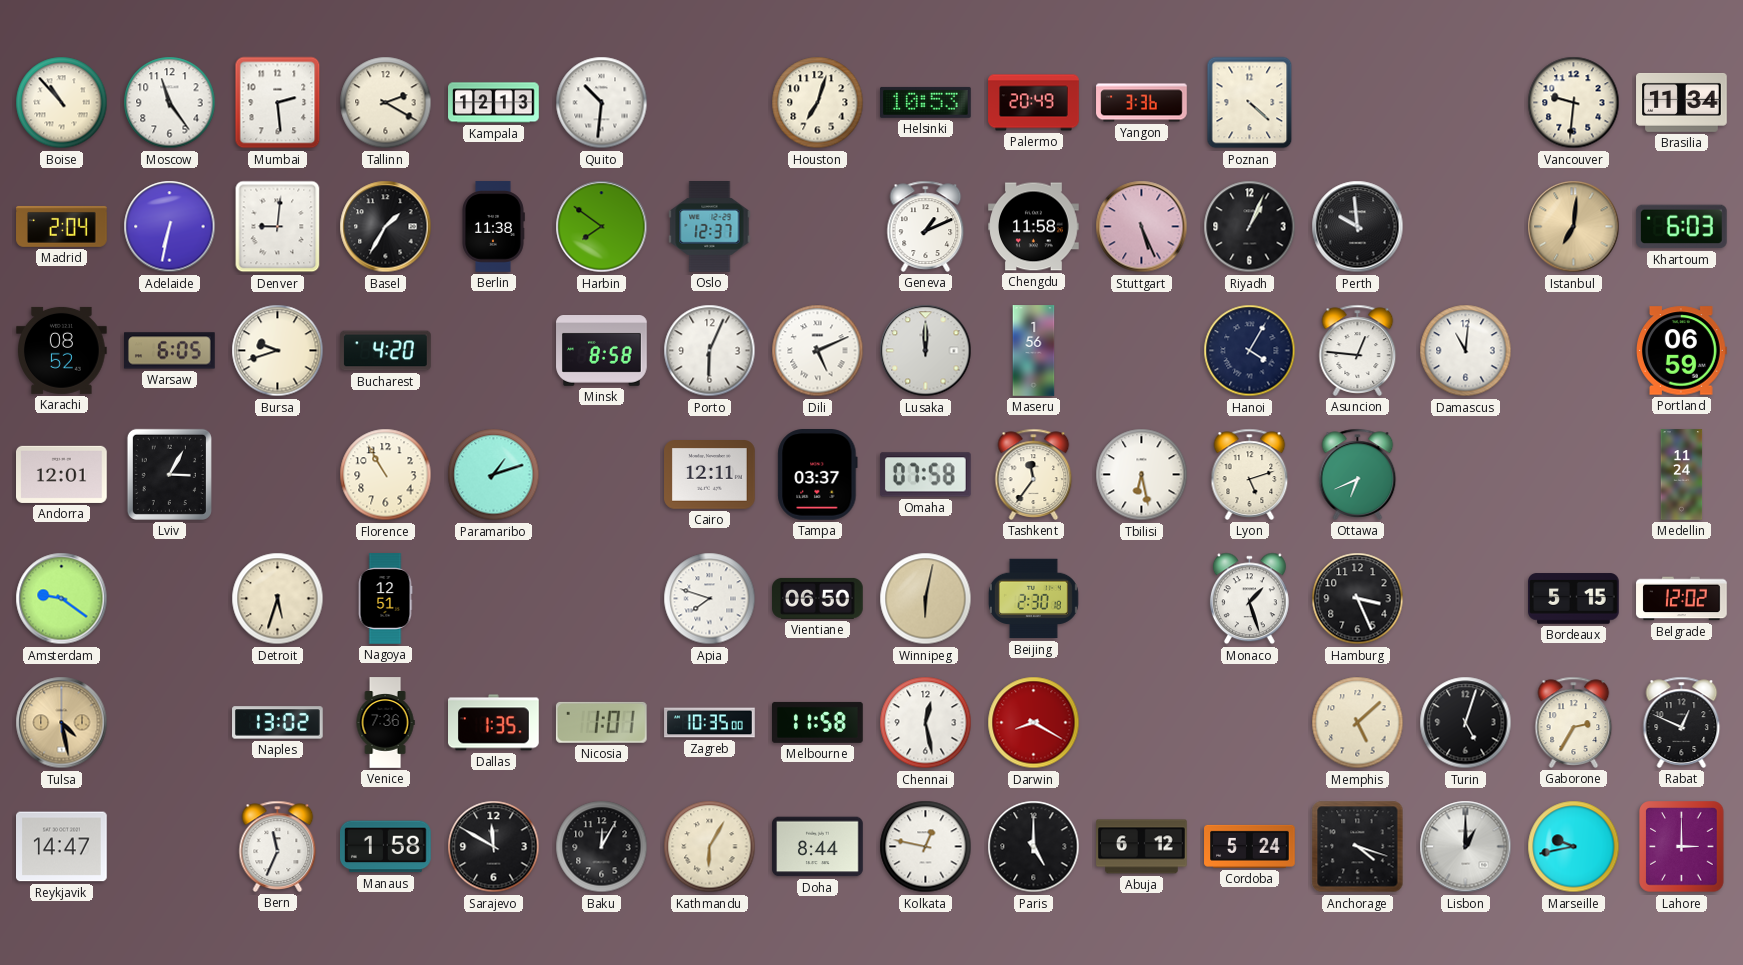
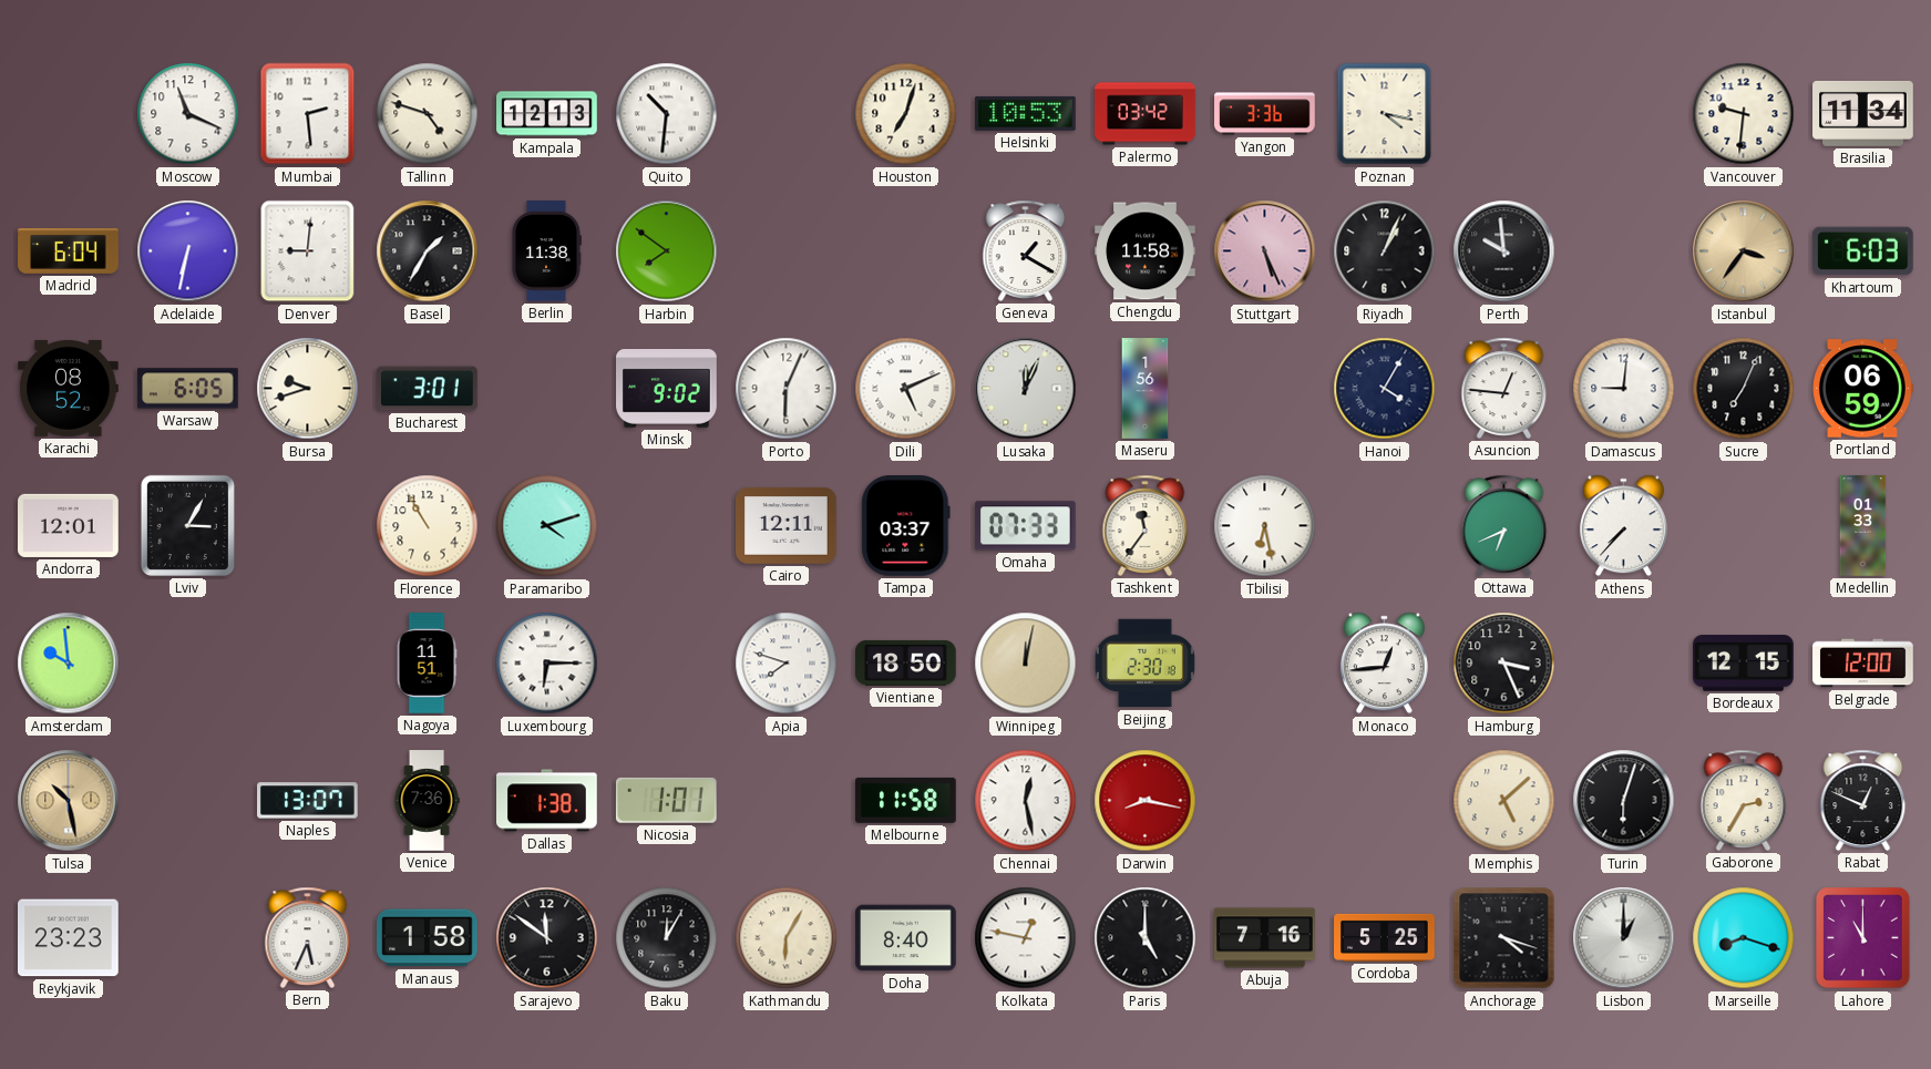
Boise: 10:53 -> none (62, 103)
Moscow: 11:24 -> 11:19 (188, 114)
Tallinn: 2:20 -> 4:48 (428, 114)
Palermo: 20:49 -> 03:42 (1146, 114)
Poznan: 4:22 -> 4:17 (1385, 114)
Madrid: 2:04 -> 6:04 (69, 250)
Oslo: 12:37 -> none (710, 227)
Geneva: 1:11 -> 1:20 (1026, 250)
Istanbul: 7:01 -> 3:36 (1744, 251)
Bucharest: 4:20 -> 3:01 (428, 389)
Minsk: 8:58 -> 9:02 (667, 389)
Lusaka: 12:00 -> 12:04 (1026, 389)
Damascus: 11:01 -> 9:01 (1624, 389)
Sucre: none -> 7:04 (1744, 389)
Paramaribo: 1:12 -> 4:12 (547, 526)
Omaha: 07:58 -> 07:33 (1026, 526)
Lyon: 5:12 -> none (1250, 474)
Athens: none -> 7:37 (1623, 526)
Medellin: 11:24 -> 01:33 (1863, 526)
Amsterdam: 9:21 -> 9:59 (69, 664)
Detroit: 5:33 -> none (278, 599)
Nagoya: 12:51 -> 11:51 (427, 664)
Luxembourg: none -> 6:15 (547, 664)
Vientiane: 06:50 -> 18:50 (906, 662)
Winnipeg: 6:02 -> 12:02 (1026, 664)
Monaco: 1:27 -> 12:44 (1384, 664)
Bordeaux: 5:15 -> 12:15 (1744, 664)
Belgrade: 12:02 -> 12:00 (1863, 664)
Tulsa: 4:28 -> 10:28 (69, 801)
Naples: 13:02 -> 13:07 (308, 801)
Dallas: 1:35 -> 1:38 (547, 801)
Zagreb: 10:35 -> none (710, 723)
Darwin: 8:20 -> 8:17 (1146, 801)
Turin: 5:03 -> 6:03 (1624, 801)
Reykjavik: 14:47 -> 23:23 (69, 938)
Bern: 11:34 -> 5:34 (308, 937)
Sarajevo: 11:50 -> 11:51 (547, 938)
Doha: 8:44 -> 8:40 (906, 938)
Abuja: 6:12 -> 7:16 (1265, 938)
Cordoba: 5:24 -> 5:25 (1385, 937)
Marseille: 9:43 -> 8:18 (1744, 938)
Lahore: 3:00 -> 11:00 (1863, 938)
